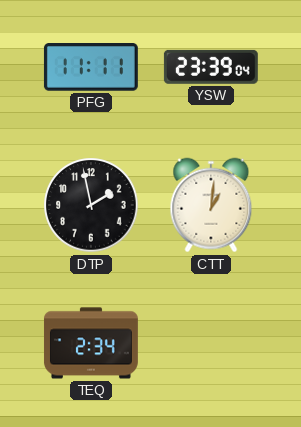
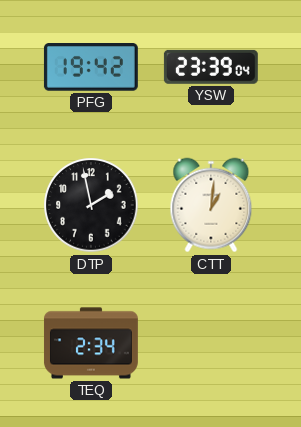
PFG: 11:11 -> 19:42 (91, 68)
